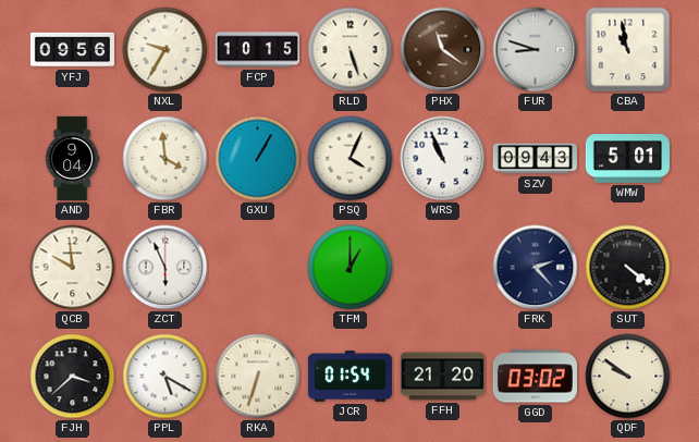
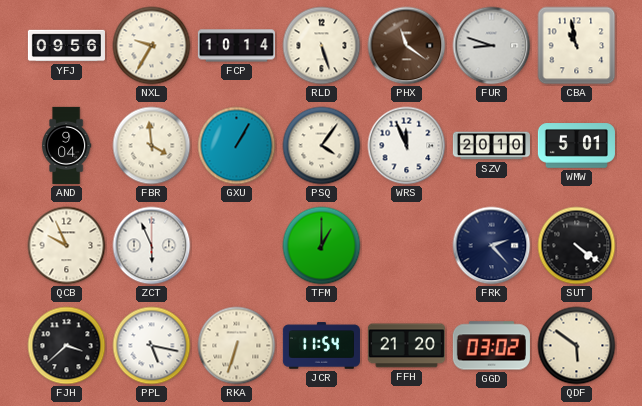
FCP: 10:15 -> 10:14 (236, 46)
PSQ: 4:04 -> 4:06 (322, 146)
WRS: 10:56 -> 11:56 (407, 146)
SZV: 09:43 -> 20:10 (491, 146)
QCB: 9:59 -> 9:56 (67, 246)
PPL: 5:20 -> 5:17 (152, 346)
JCR: 01:54 -> 11:54 (321, 346)
QDF: 9:51 -> 5:51 (577, 346)
